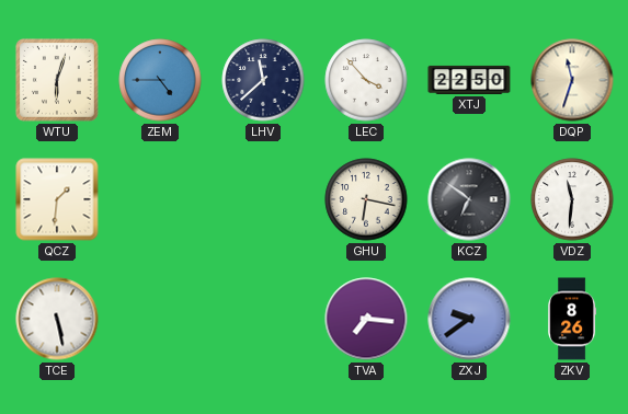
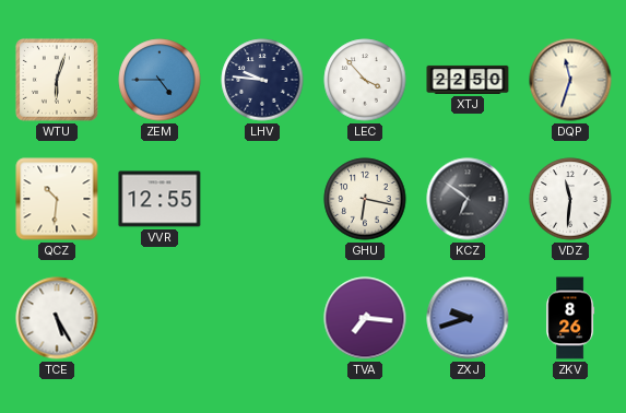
LHV: 11:38 -> 9:46 (262, 80)
QCZ: 1:31 -> 10:31 (57, 199)
VVR: none -> 12:55 (160, 199)
TCE: 5:28 -> 5:25 (57, 318)
ZXJ: 9:39 -> 9:42 (468, 318)
